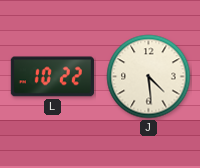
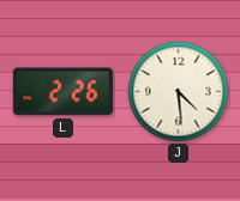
L: 10:22 -> 2:26 (62, 92)
